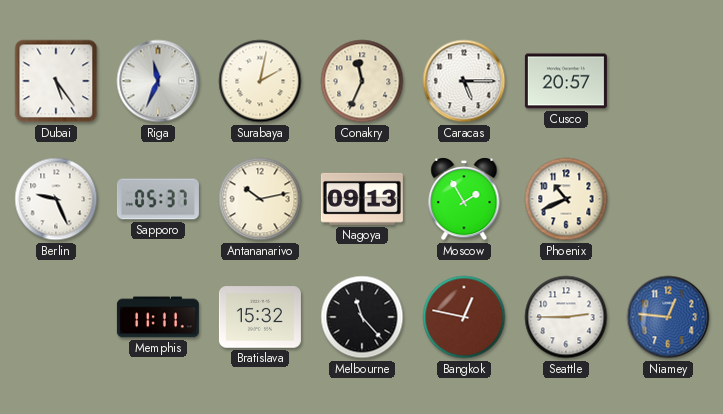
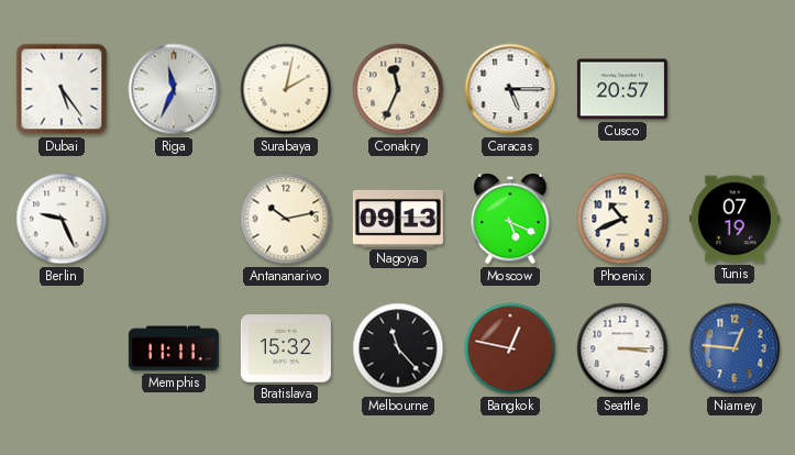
Sapporo: 05:37 -> none (158, 199)
Moscow: 1:55 -> 5:19 (510, 219)
Tunis: none -> 07:19 (735, 219)
Seattle: 2:45 -> 3:15 (622, 348)
